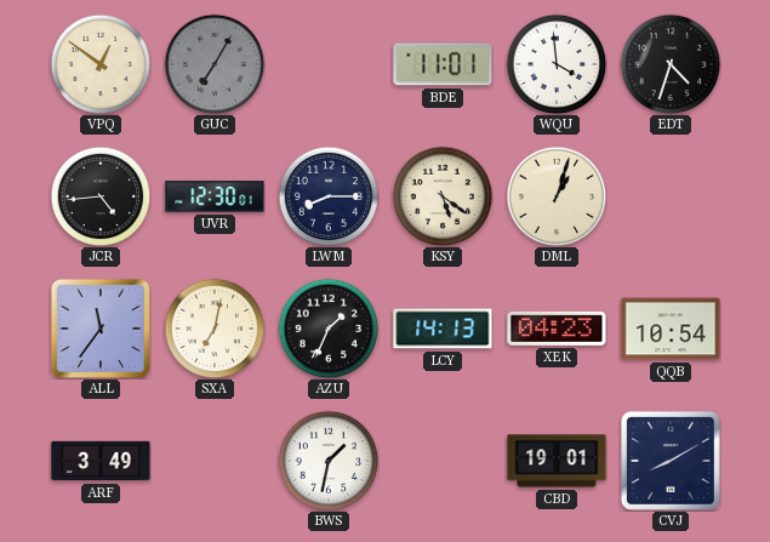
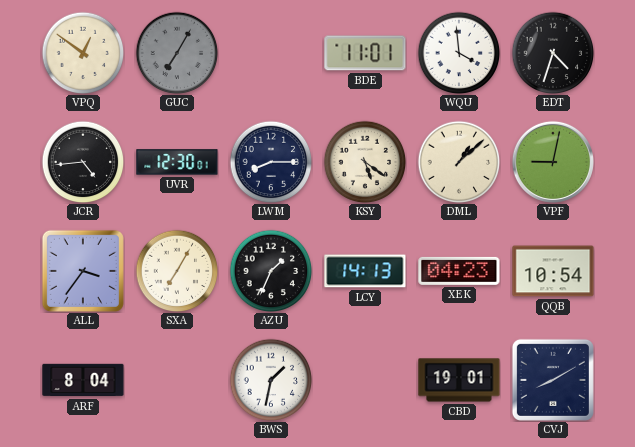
DML: 1:03 -> 1:08 (459, 162)
VPF: none -> 9:02 (553, 162)
ALL: 11:36 -> 3:36 (83, 271)
SXA: 7:02 -> 7:05 (177, 271)
ARF: 3:49 -> 8:04 (83, 380)
